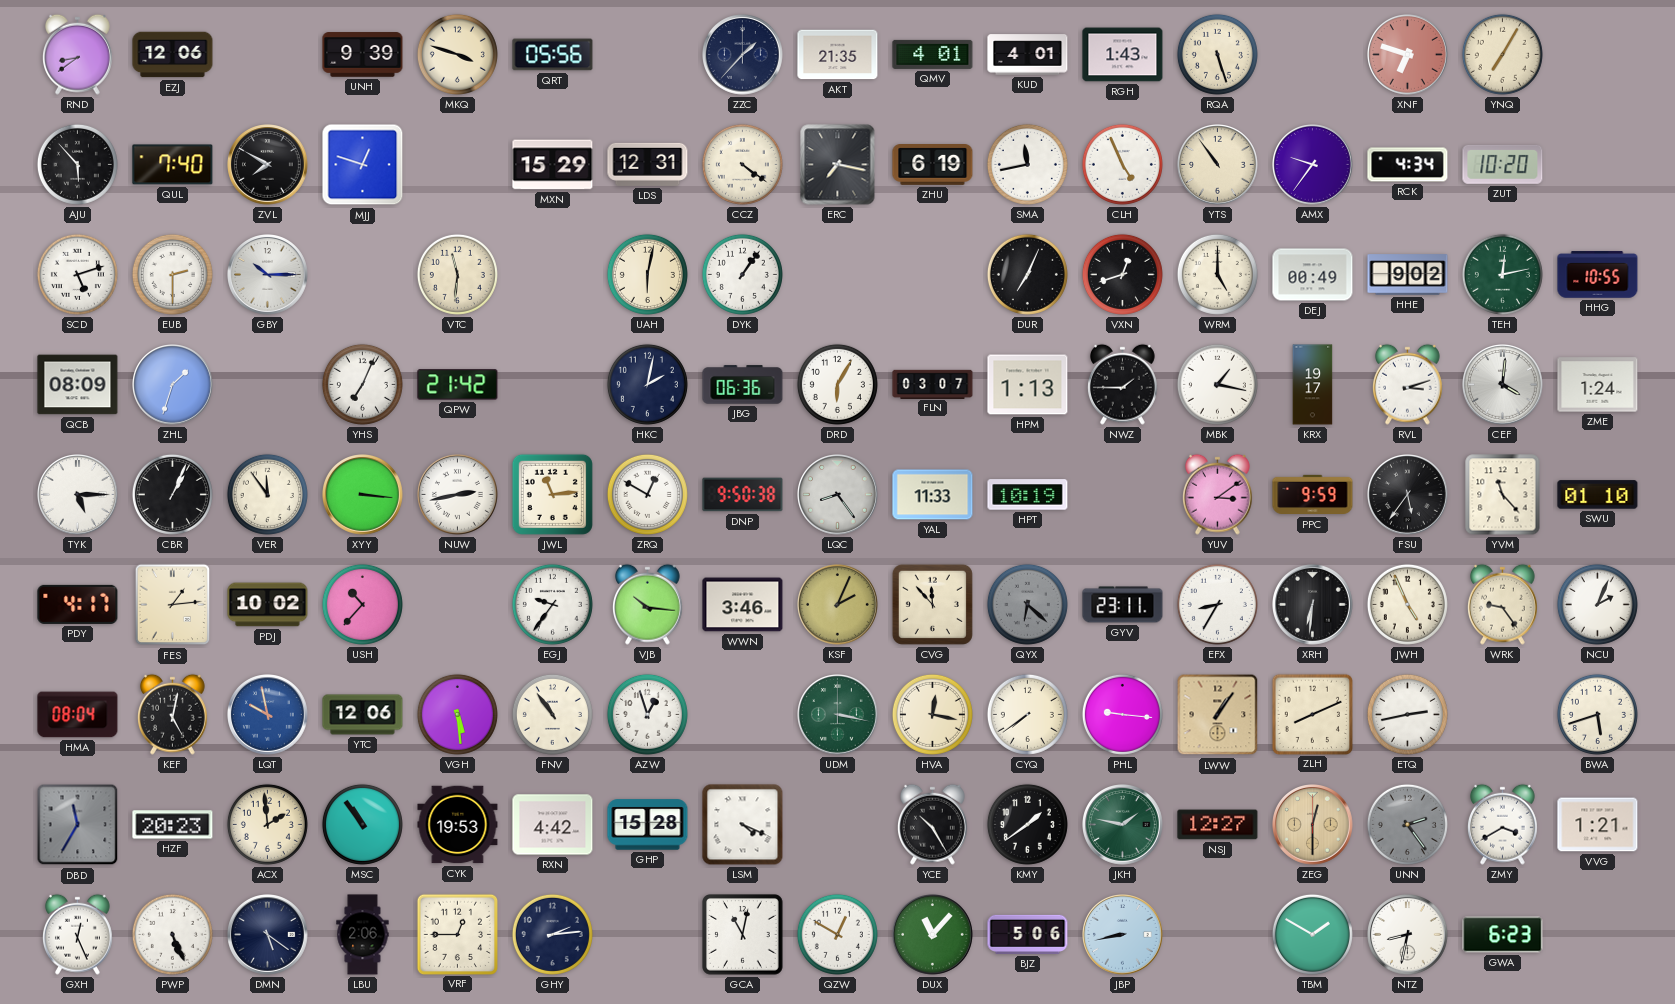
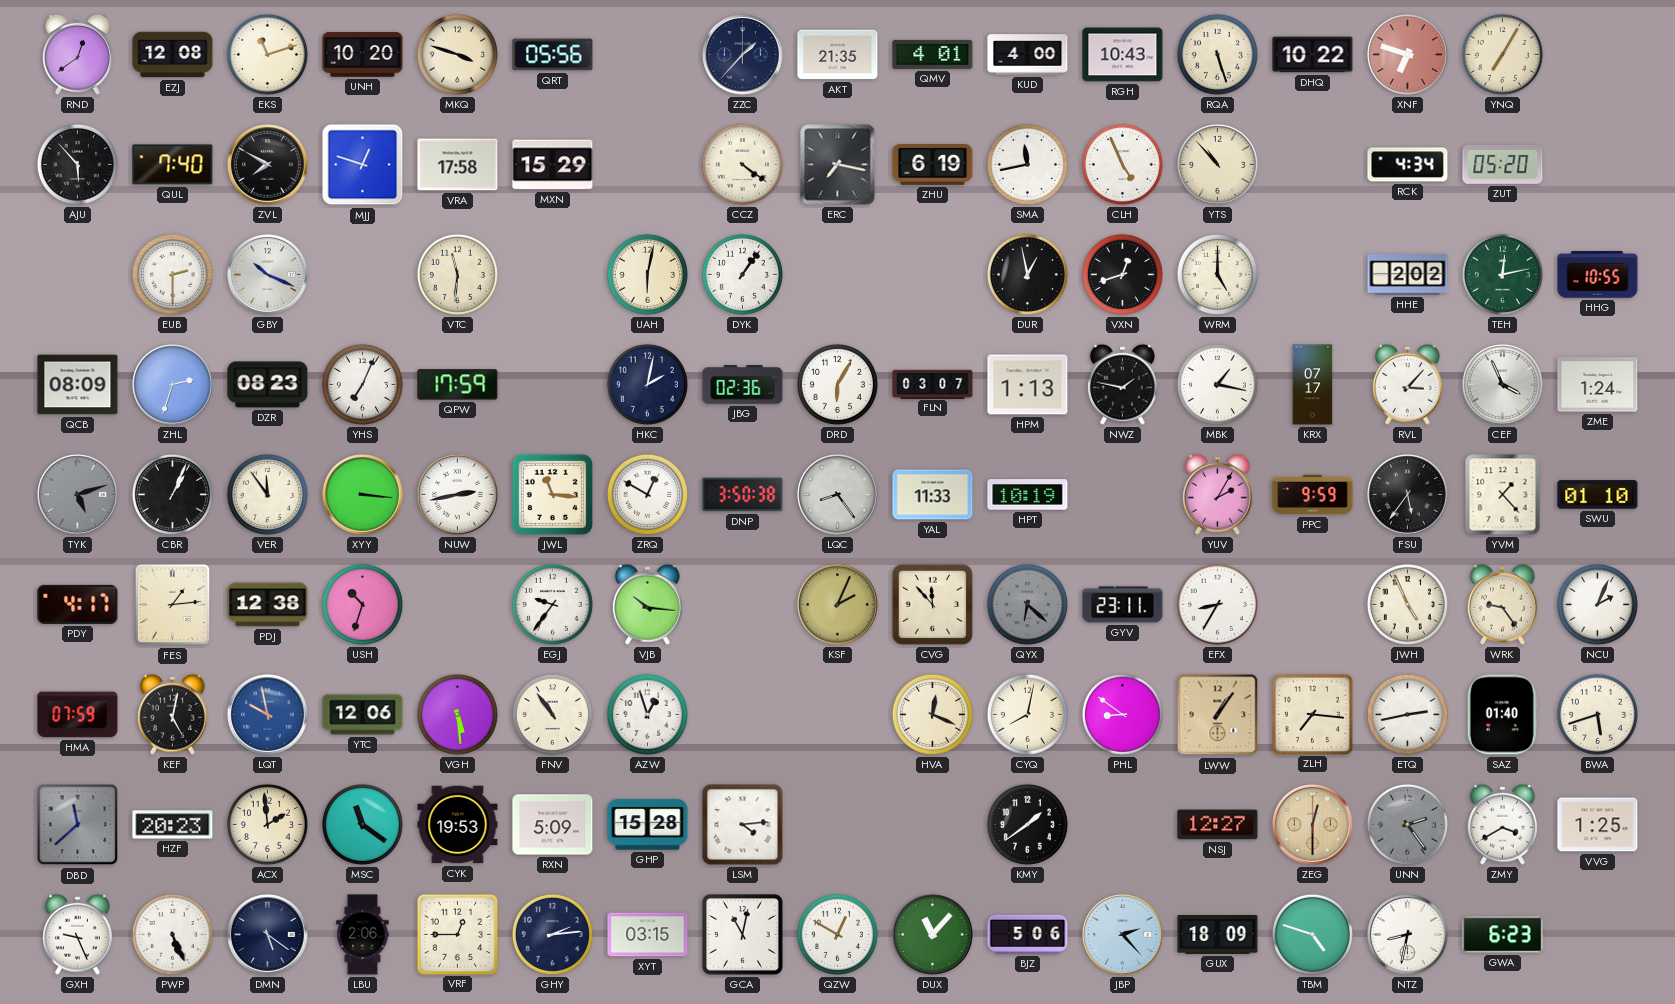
RND: 8:39 -> 12:39 (77, 54)
EZJ: 12:06 -> 12:08 (173, 55)
EKS: none -> 11:12 (267, 54)
UNH: 9:39 -> 10:20 (363, 55)
KUD: 4:01 -> 4:00 (1028, 55)
RGH: 1:43 -> 10:43 (1123, 55)
DHQ: none -> 10:22 (1313, 55)
VRA: none -> 17:58 (458, 165)
LDS: 12:31 -> none (648, 164)
YTS: 10:54 -> 10:53 (1218, 165)
AMX: 9:36 -> none (1313, 165)
ZUT: 10:20 -> 05:20 (1503, 164)
SCD: 5:12 -> none (77, 274)
GBY: 10:15 -> 10:19 (268, 275)
DUR: 7:04 -> 12:58 (1027, 274)
DEJ: 00:49 -> none (1313, 275)
HHE: 9:02 -> 2:02 (1408, 275)
ZHL: 1:33 -> 2:33 (173, 385)
DZR: none -> 08:23 (268, 385)
QPW: 21:42 -> 17:59 (458, 385)
JBG: 06:36 -> 02:36 (743, 385)
NWZ: 1:45 -> 1:47 (1122, 384)
KRX: 19:17 -> 07:17 (1313, 385)
RVL: 3:12 -> 3:07 (1407, 384)
CEF: 4:01 -> 3:56 (1503, 385)
TYK: 5:15 -> 5:12 (78, 495)
TYK dial: white -> grey (78, 495)
JWL: 11:14 -> 11:16 (552, 494)
DNP: 9:50 -> 3:50 (743, 495)
YUV: 3:09 -> 2:05 (1217, 494)
YVM: 11:23 -> 1:23 (1503, 495)
PDJ: 10:02 -> 12:38 (268, 605)
USH: 10:37 -> 10:33 (362, 604)
WWN: 3:46 -> none (743, 605)
XRH: 6:31 -> none (1313, 605)
HMA: 08:04 -> 07:59 (78, 715)
UDM: 3:17 -> none (838, 715)
HVA: 12:17 -> 12:19 (932, 714)
CYQ: 7:39 -> 8:02 (1027, 714)
PHL: 9:16 -> 8:51 (1122, 714)
ZLH: 8:11 -> 7:16 (1312, 714)
SAZ: none -> 01:40 (1502, 715)
DBD: 11:35 -> 11:38 (78, 825)
MSC: 10:54 -> 11:21 (362, 824)
RXN: 4:42 -> 5:09 (553, 825)
LSM: 4:19 -> 4:14 (743, 825)
YCE: 10:25 -> none (932, 824)
JKH: 1:47 -> none (1123, 825)
VVG: 1:21 -> 1:25 (1598, 825)
GXH: 12:26 -> 9:26 (77, 934)
XYT: none -> 03:15 (648, 935)
JBP: 8:43 -> 2:23 (1123, 935)
GUX: none -> 18:09 (1218, 935)
TBM: 1:50 -> 4:48 (1312, 934)
